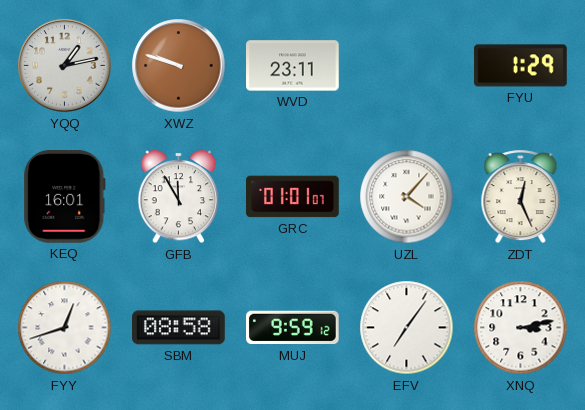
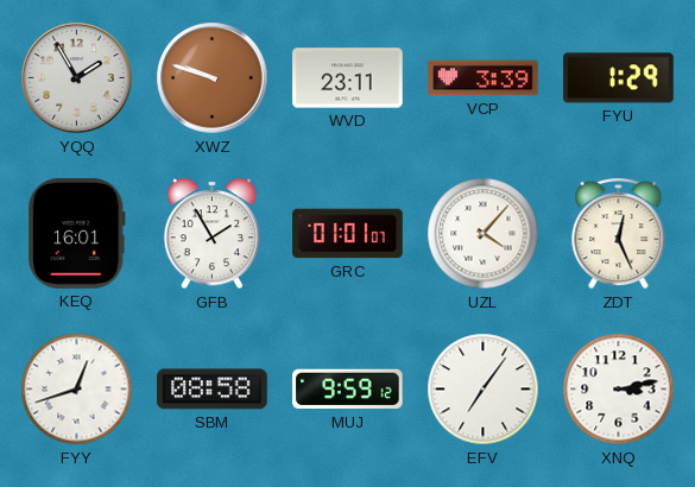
YQQ: 1:13 -> 1:55 (77, 78)
VCP: none -> 3:39 (484, 78)
GFB: 11:55 -> 1:55 (213, 234)
